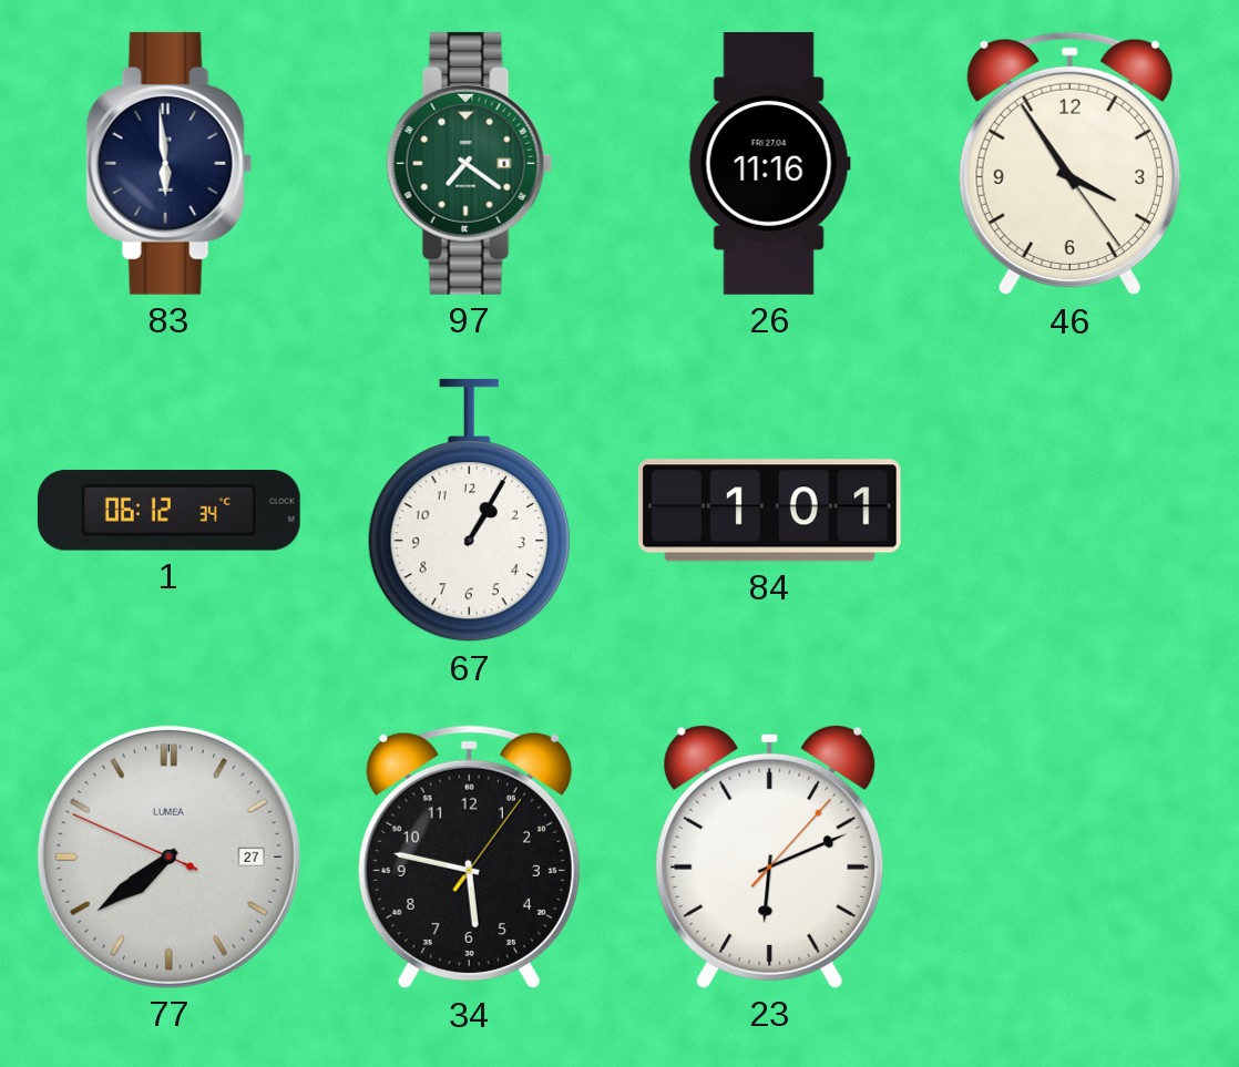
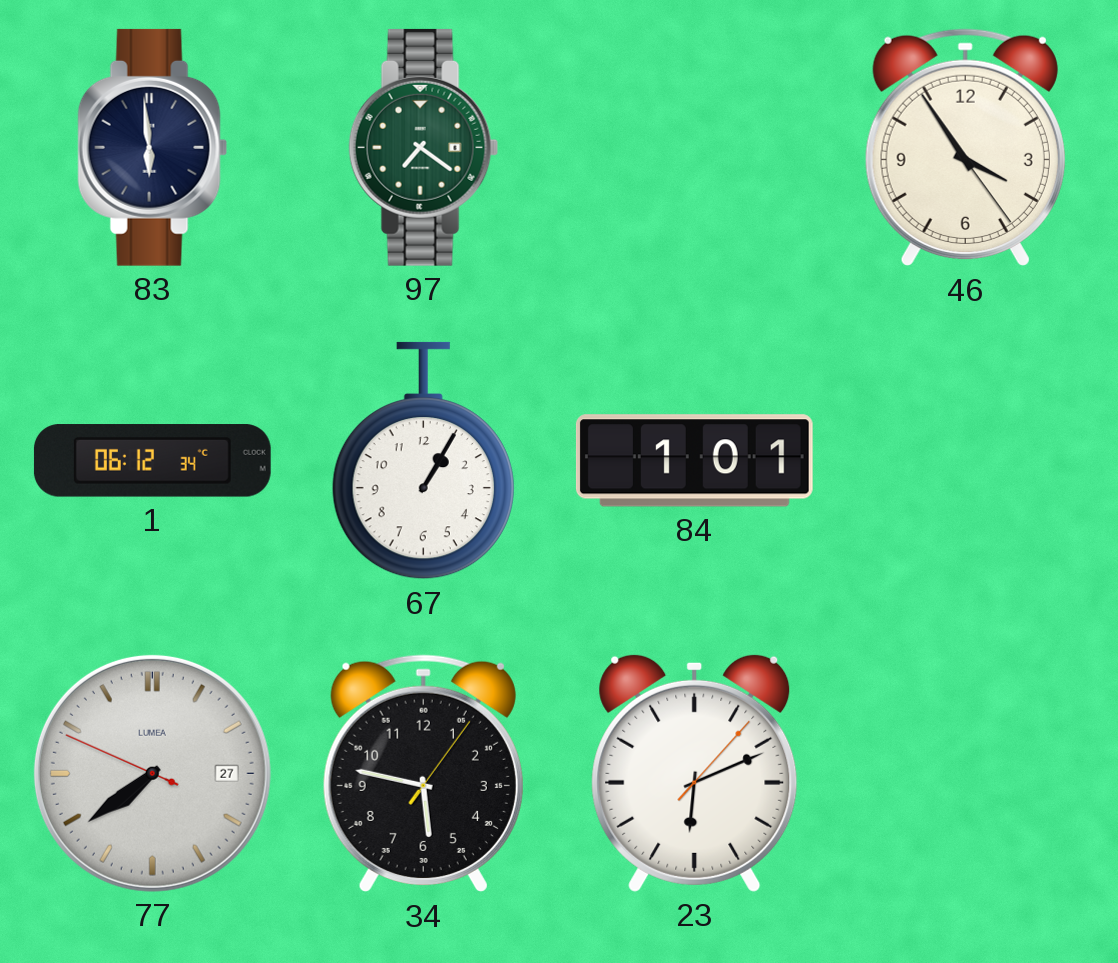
26: 11:16 -> none (769, 164)
